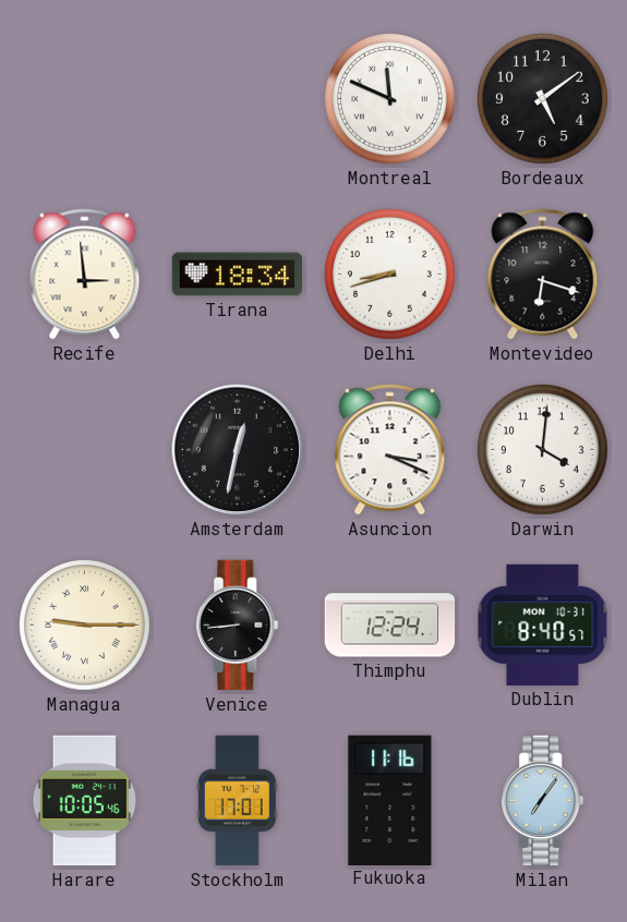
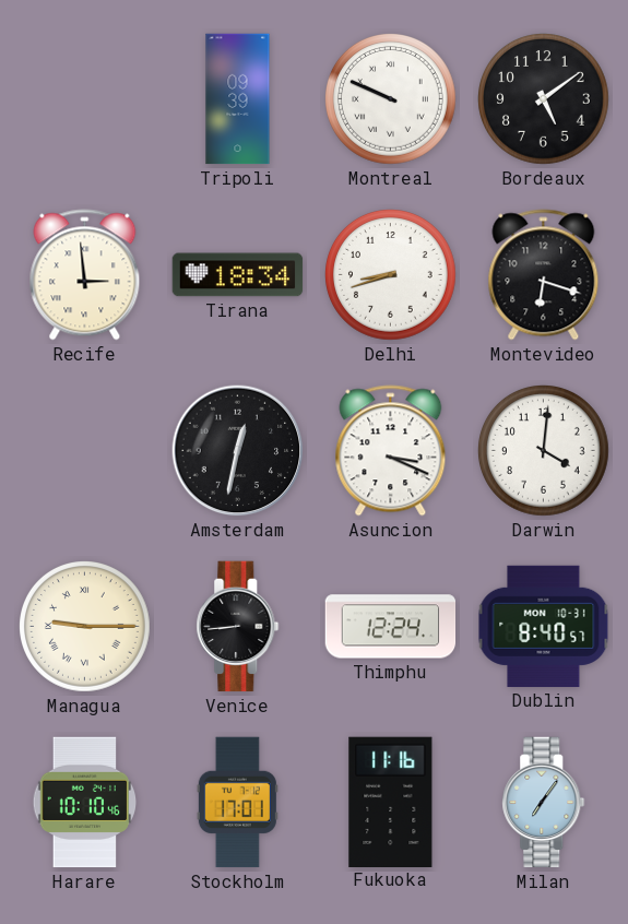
Tripoli: none -> 09:39 (238, 99)
Montreal: 11:49 -> 9:49 (391, 99)
Harare: 10:05 -> 10:10 (85, 803)
